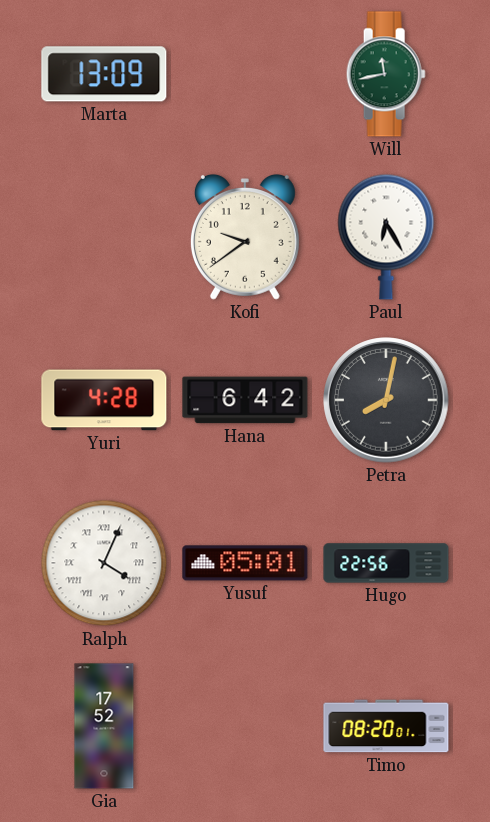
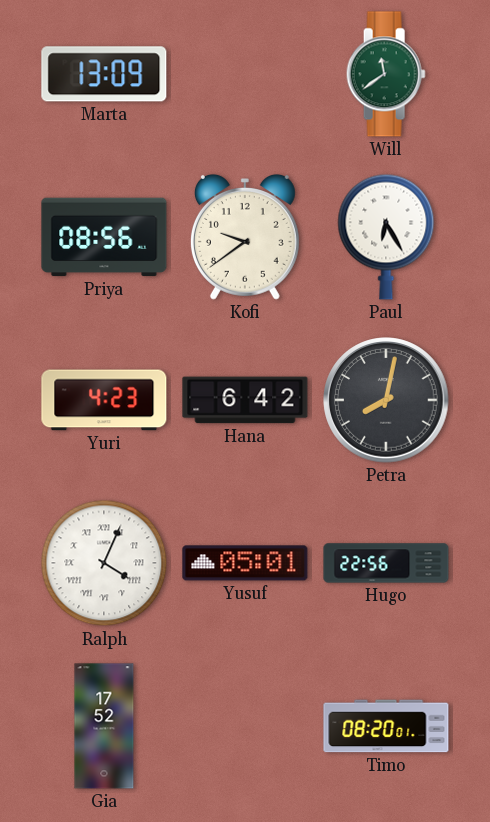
Will: 11:43 -> 11:39 (386, 74)
Priya: none -> 08:56 (104, 237)
Yuri: 4:28 -> 4:23 (104, 400)
